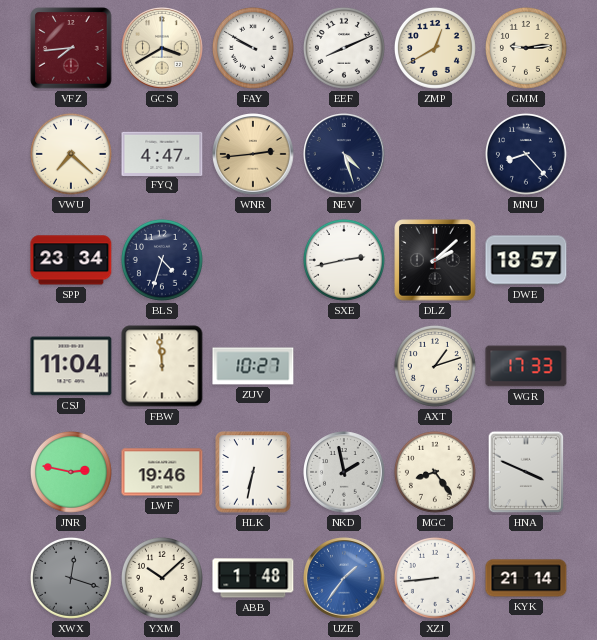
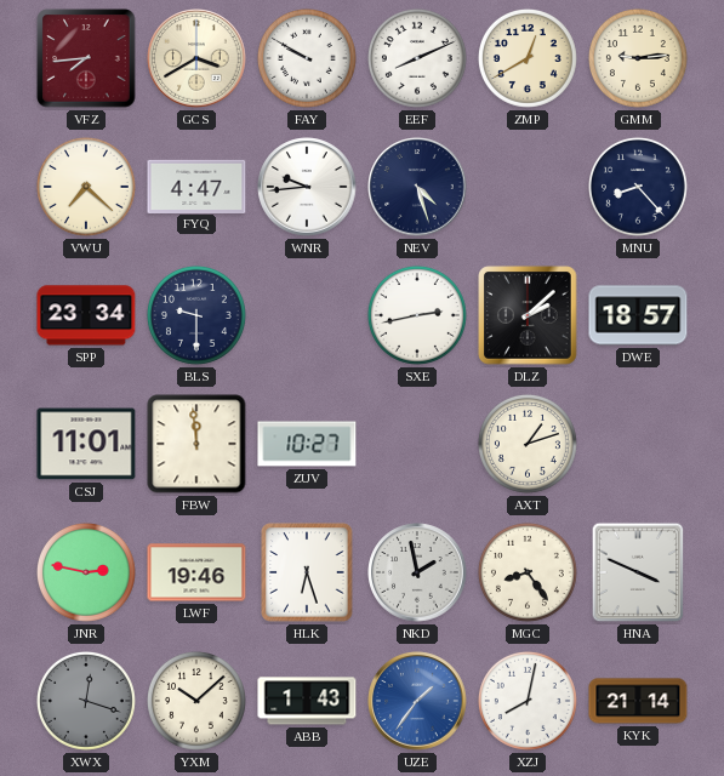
WNR: 2:44 -> 9:44 (307, 187)
WNR dial: champagne -> white (307, 187)
BLS: 4:33 -> 9:30 (196, 315)
CSJ: 11:04 -> 11:01 (86, 444)
WGR: 17:33 -> none (526, 366)
HLK: 6:32 -> 6:27 (307, 572)
ABB: 1:48 -> 1:43 (307, 701)
XZJ: 8:44 -> 8:02 (528, 701)
